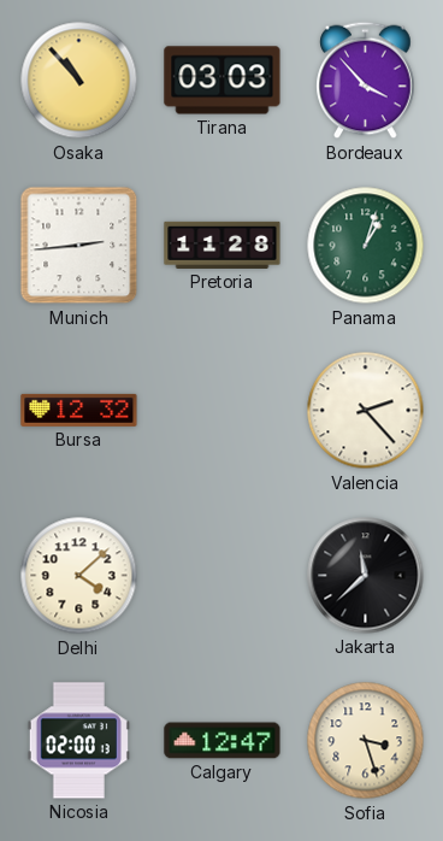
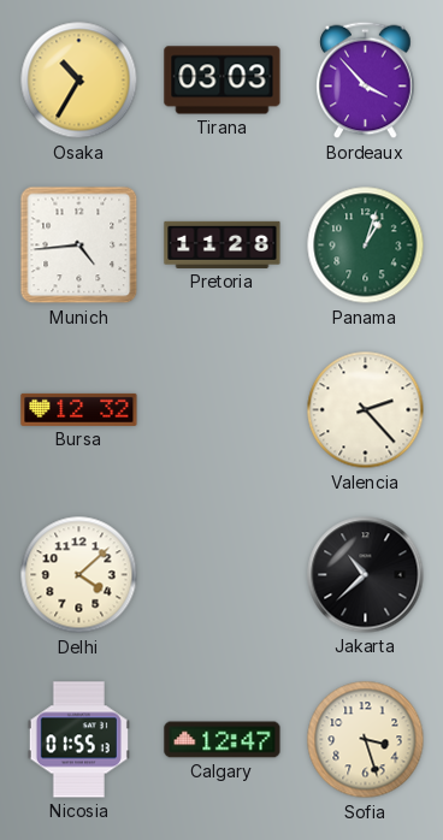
Osaka: 10:53 -> 10:35 (79, 81)
Munich: 2:44 -> 4:44 (79, 246)
Jakarta: 11:38 -> 10:38 (366, 575)
Nicosia: 02:00 -> 01:55 (78, 740)
